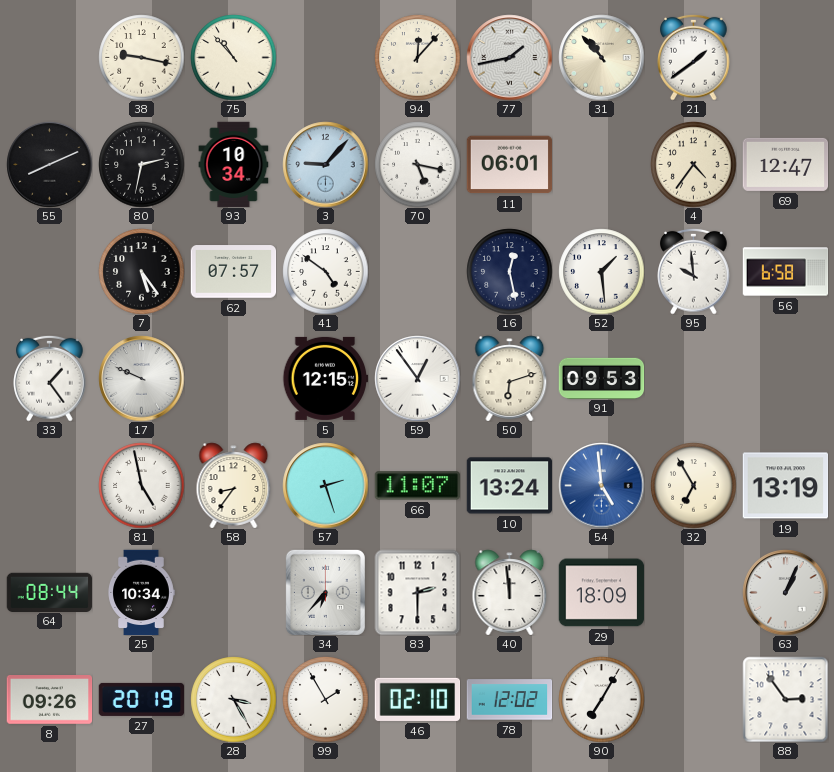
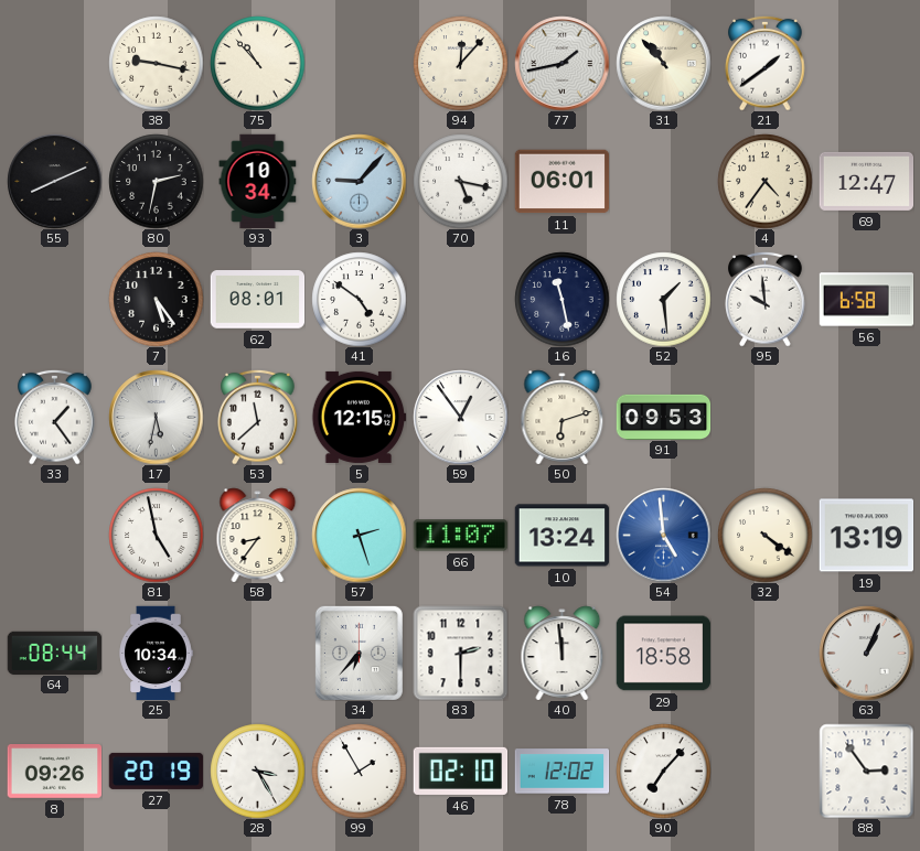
62: 07:57 -> 08:01 (257, 300)
16: 12:28 -> 11:28 (561, 299)
17: 9:49 -> 5:32 (156, 417)
53: none -> 11:38 (258, 417)
32: 6:55 -> 4:21 (764, 535)
29: 18:09 -> 18:58 (663, 654)
90: 7:05 -> 7:07 (663, 771)
